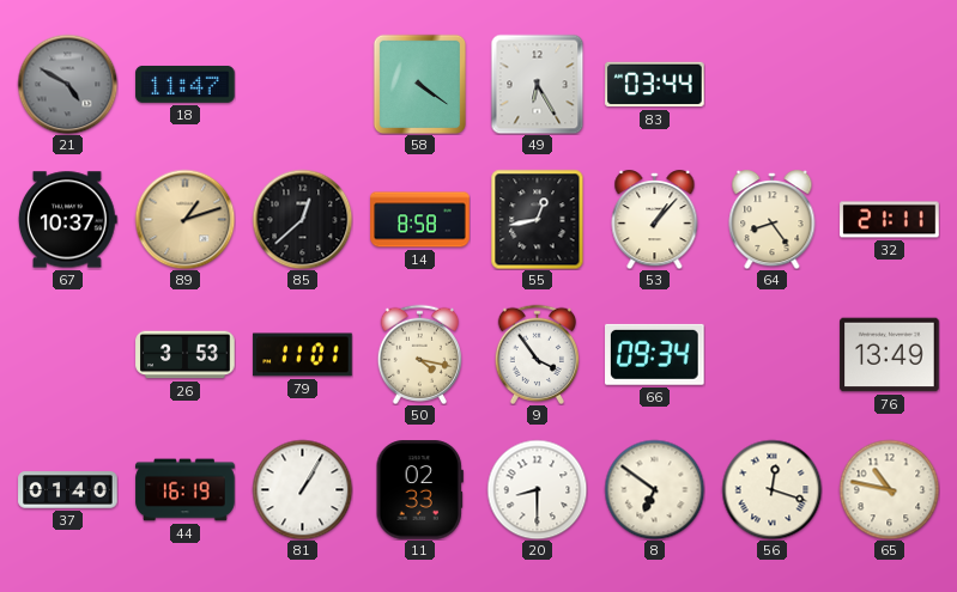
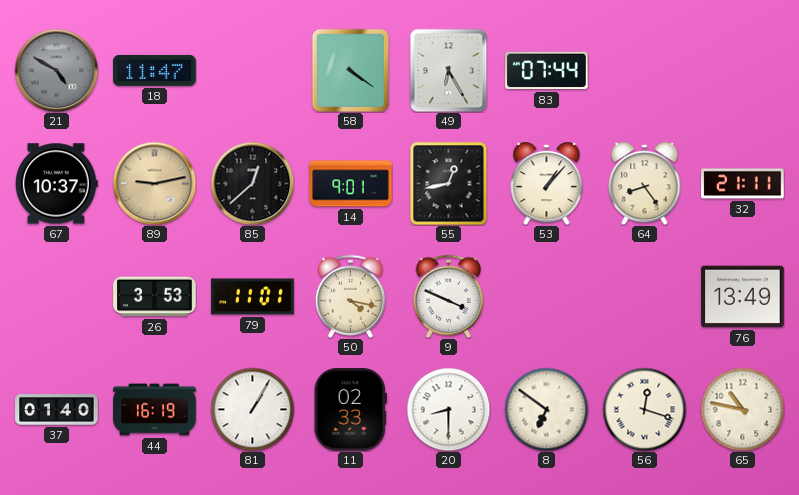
83: 03:44 -> 07:44 (547, 71)
89: 1:12 -> 9:13 (154, 183)
14: 8:58 -> 9:01 (351, 184)
9: 3:54 -> 3:49 (448, 296)
66: 09:34 -> none (655, 354)
